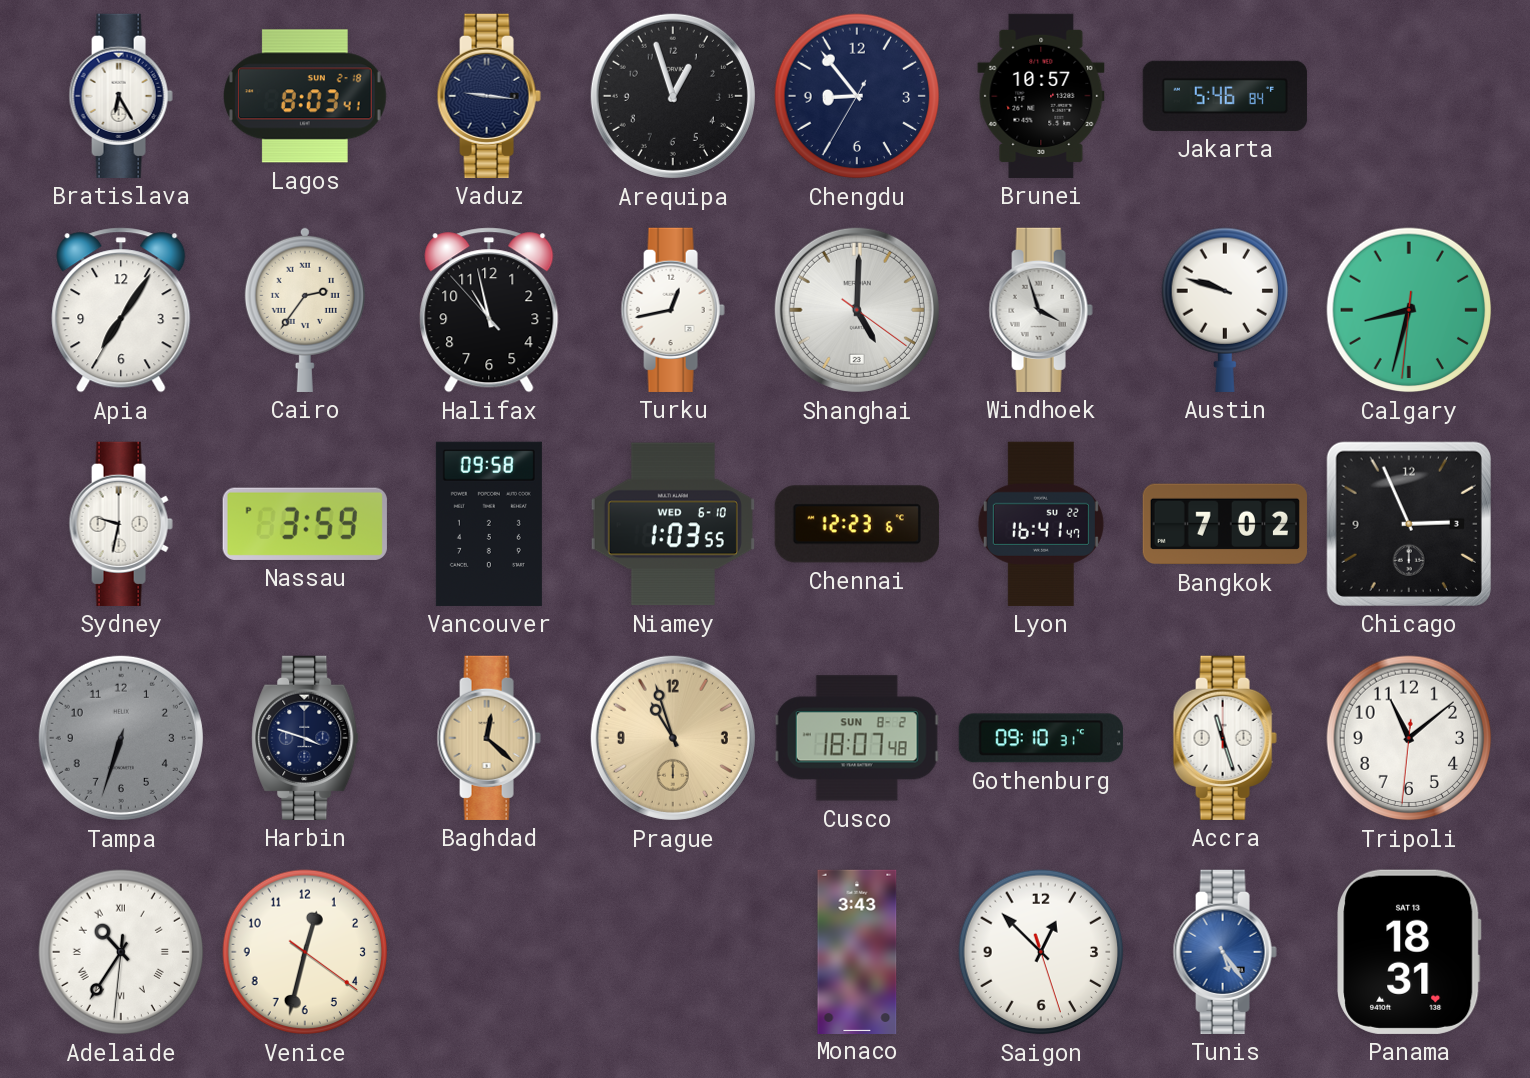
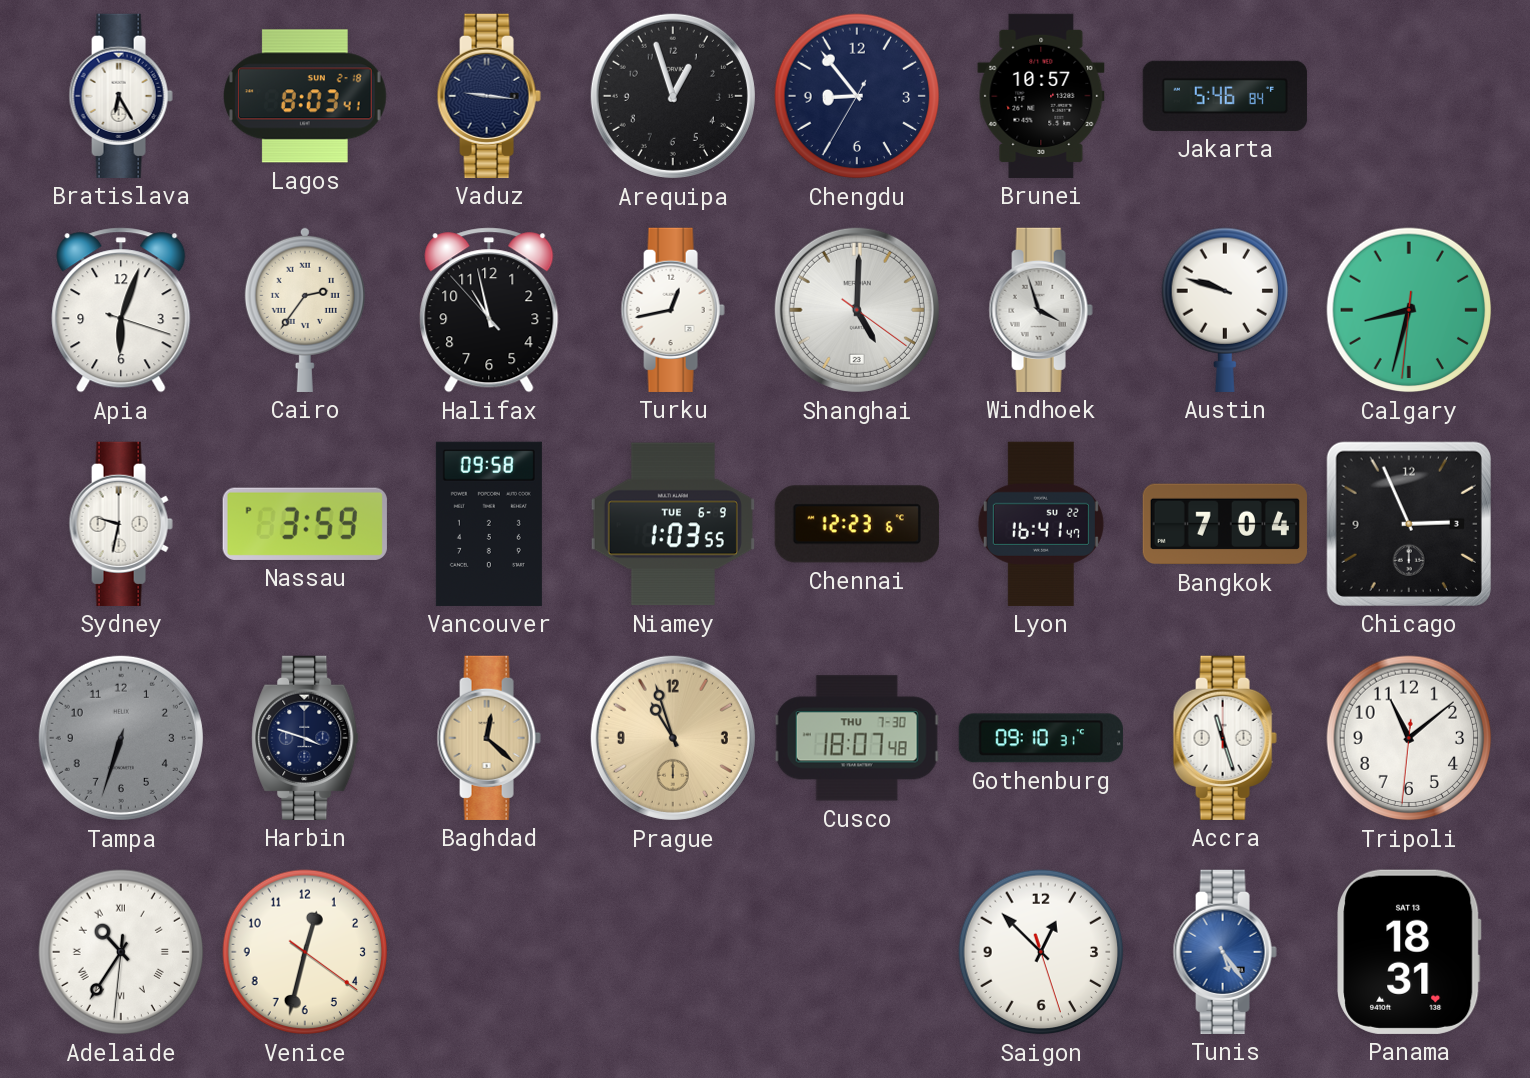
Apia: 7:05 -> 6:03 (121, 310)
Niamey date: WED 6-10 -> TUE 6-9 (673, 524)
Bangkok: 7:02 -> 7:04 (1225, 524)
Cusco date: SUN 8-2 -> THU 7-30 (857, 738)
Monaco: 3:43 -> none (857, 951)
